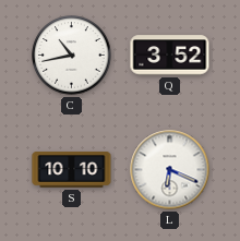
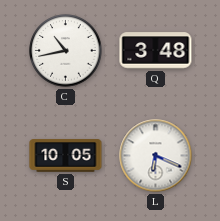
Q: 3:52 -> 3:48 (156, 51)
S: 10:10 -> 10:05 (66, 156)
